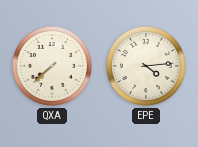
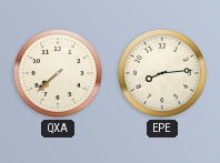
EPE: 4:14 -> 8:14 (162, 73)
